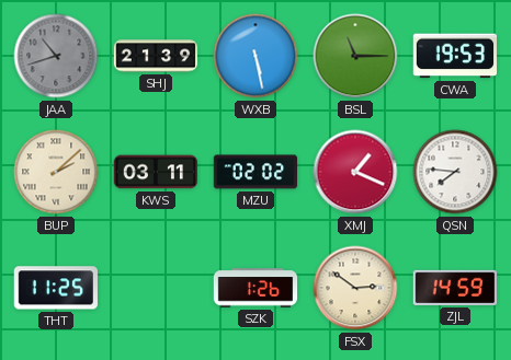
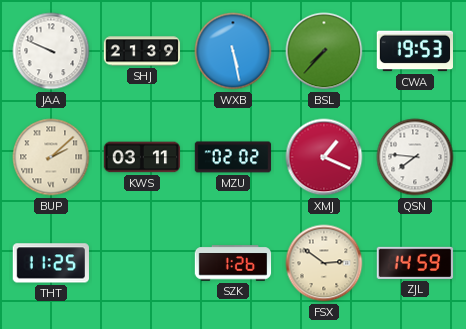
JAA: 10:42 -> 9:49 (51, 51)
JAA dial: grey -> white (51, 51)
BSL: 11:15 -> 7:37 (324, 51)
